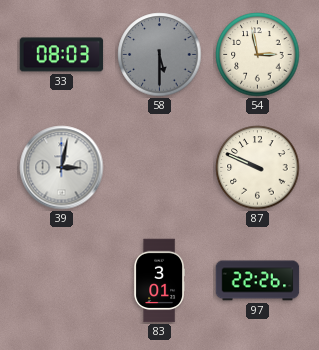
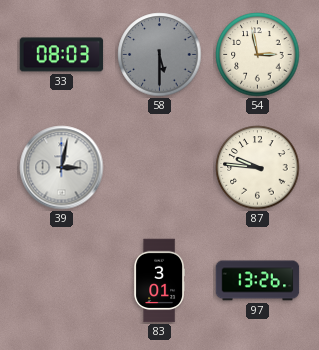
87: 9:49 -> 9:46 (258, 168)
97: 22:26 -> 13:26 (258, 281)
